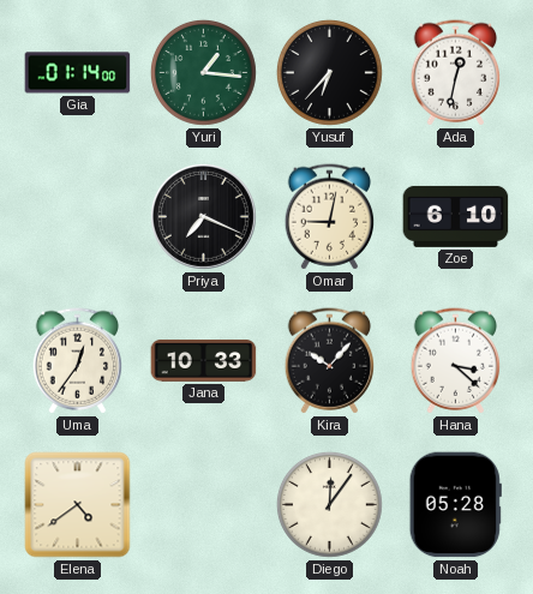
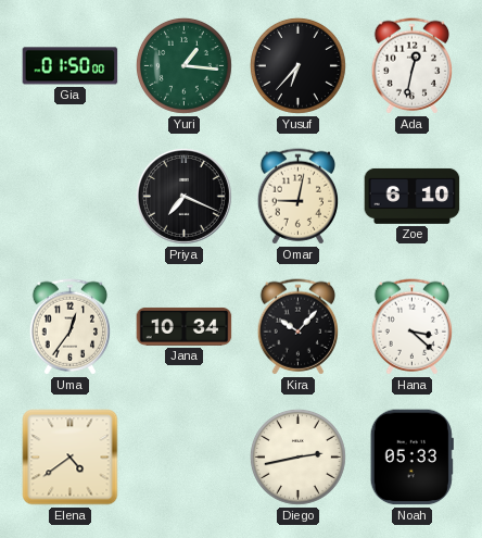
Gia: 01:14 -> 01:50 (71, 66)
Jana: 10:33 -> 10:34 (185, 327)
Diego: 12:06 -> 2:43 (297, 456)
Noah: 05:28 -> 05:33 (411, 458)
